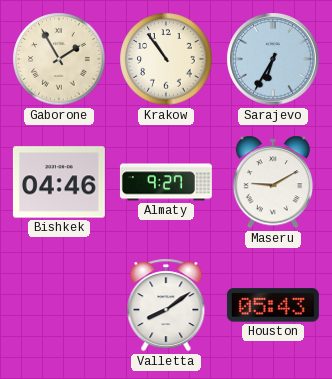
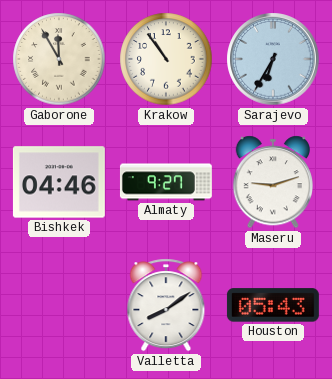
Gaborone: 1:55 -> 11:55 (59, 59)
Maseru: 9:10 -> 9:12 (272, 182)
